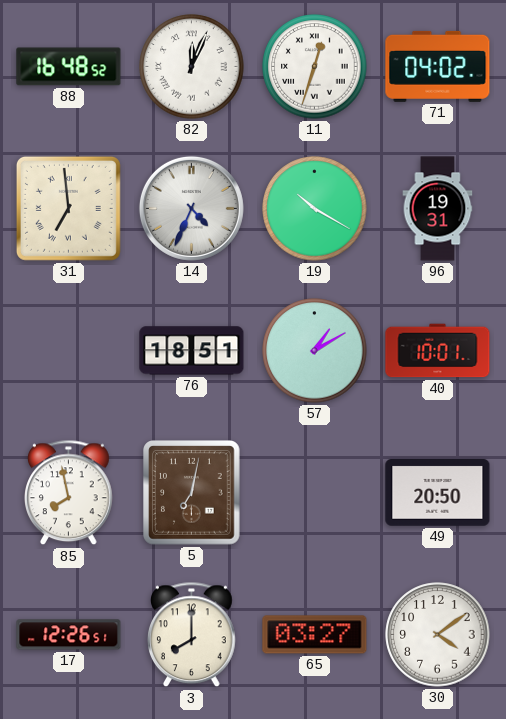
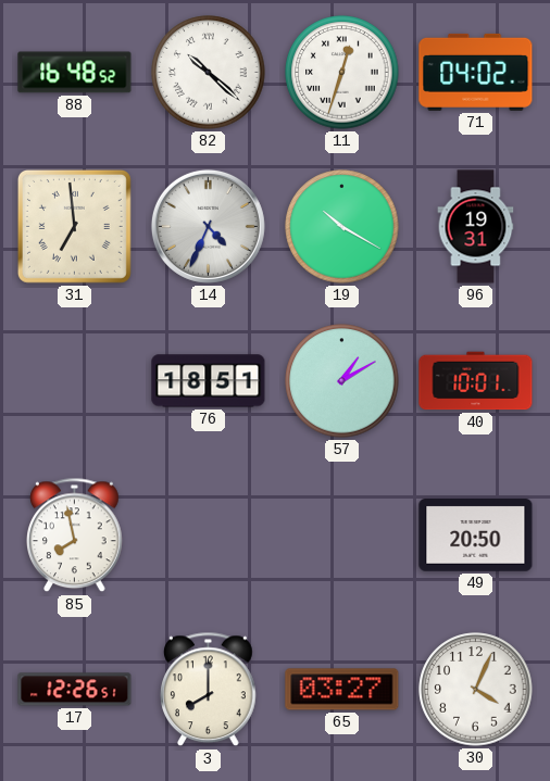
82: 12:04 -> 10:22 (209, 73)
5: 7:02 -> none (192, 493)
30: 4:09 -> 4:04 (476, 690)
